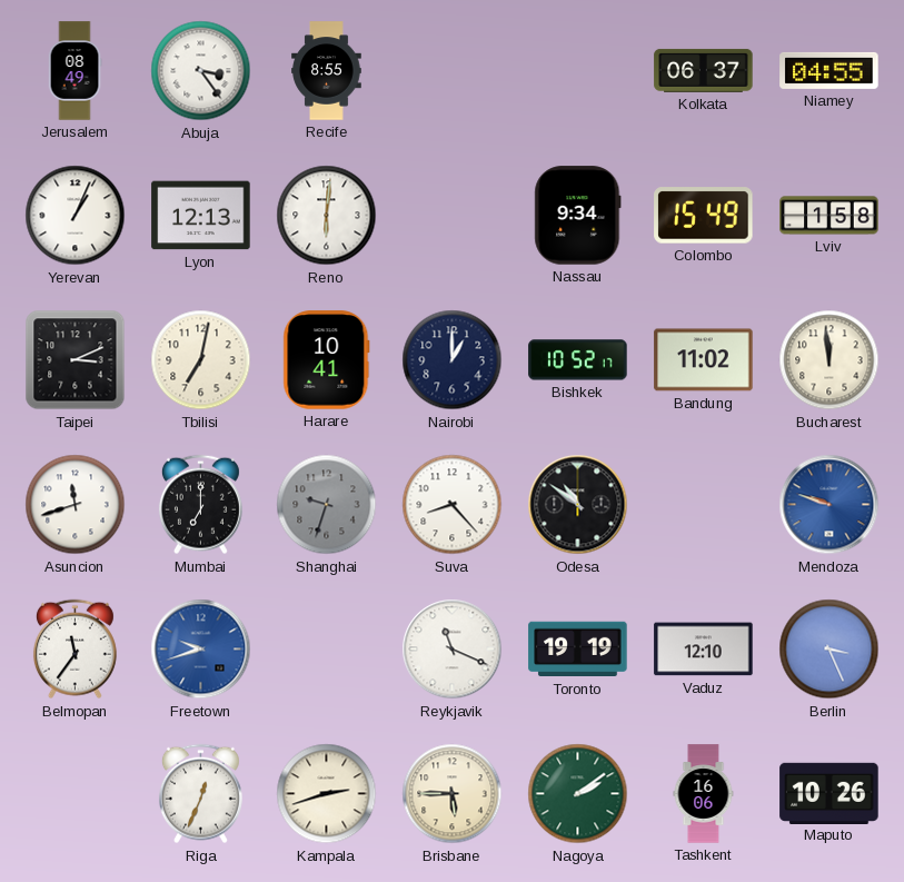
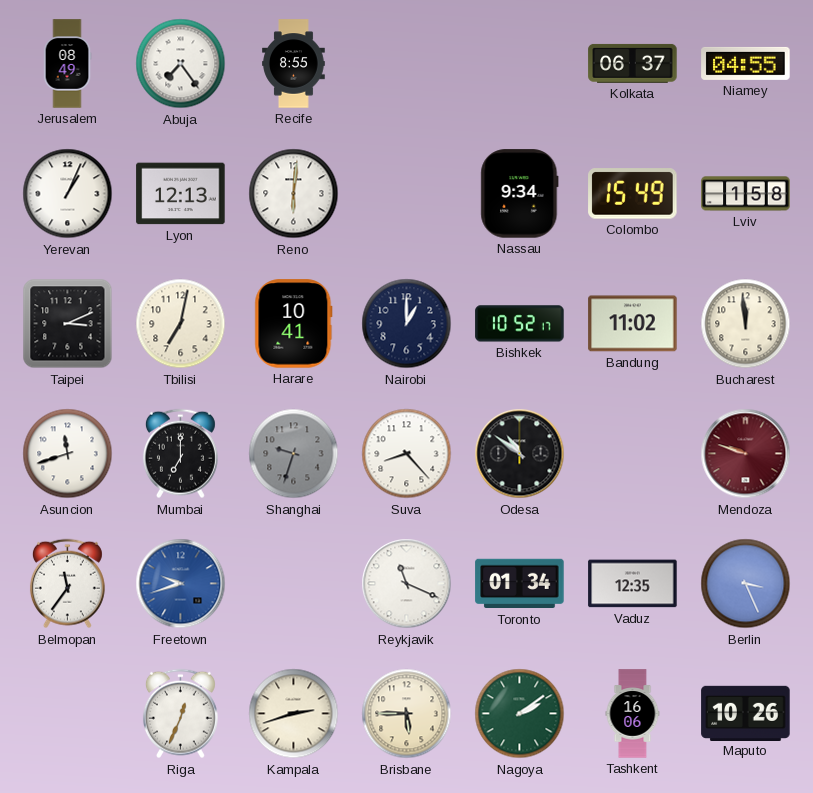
Abuja: 3:24 -> 7:24 (181, 64)
Mendoza dial: blue -> burgundy (746, 454)
Toronto: 19:19 -> 01:34 (520, 584)
Vaduz: 12:10 -> 12:35 (633, 584)
